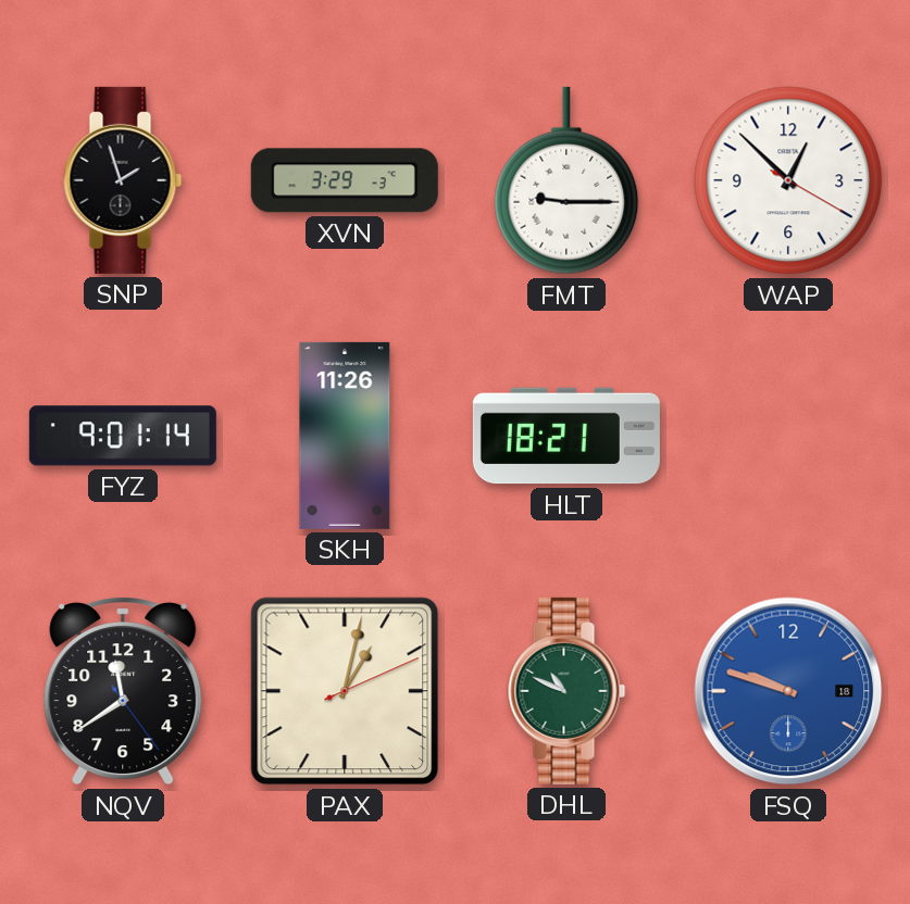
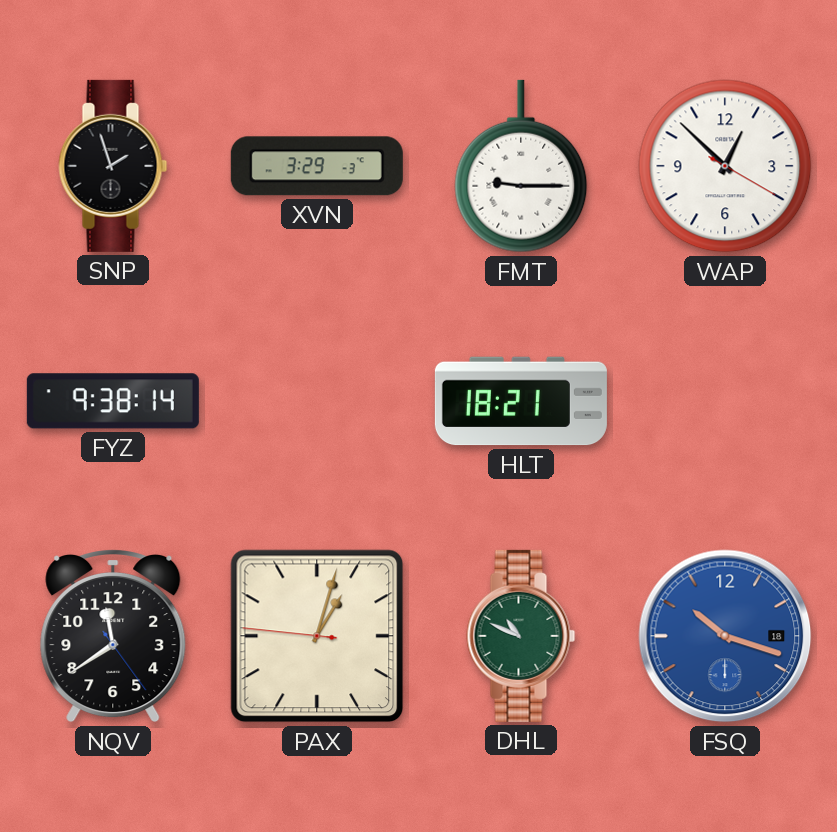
FYZ: 9:01 -> 9:38 (113, 401)
SKH: 11:26 -> none (345, 436)
PAX: 1:02:11 -> 1:02:46 (317, 636)
FSQ: 9:48 -> 10:18 (725, 636)
